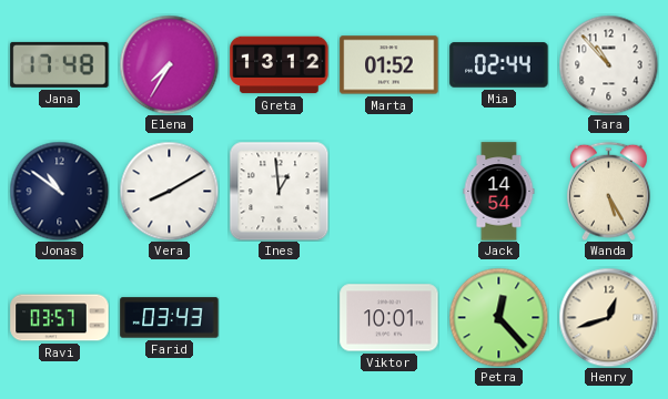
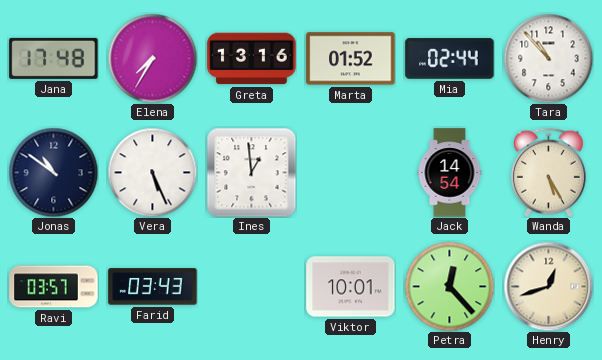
Greta: 13:12 -> 13:16 (252, 59)
Vera: 8:10 -> 5:26 (152, 172)
